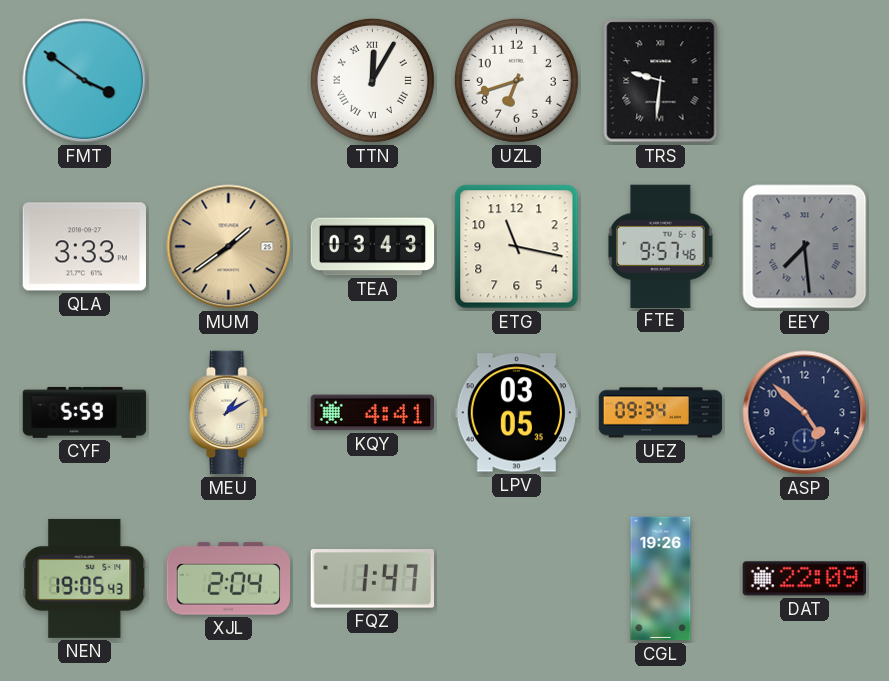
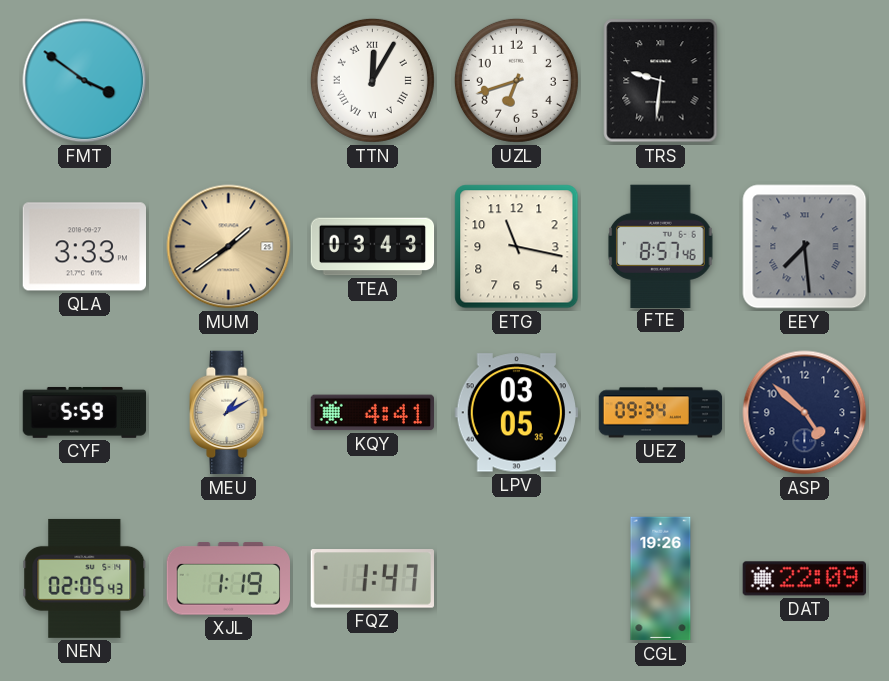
FTE: 9:57 -> 8:57 (661, 246)
NEN: 19:05 -> 02:05 (85, 578)
XJL: 2:04 -> 1:19 (228, 579)
